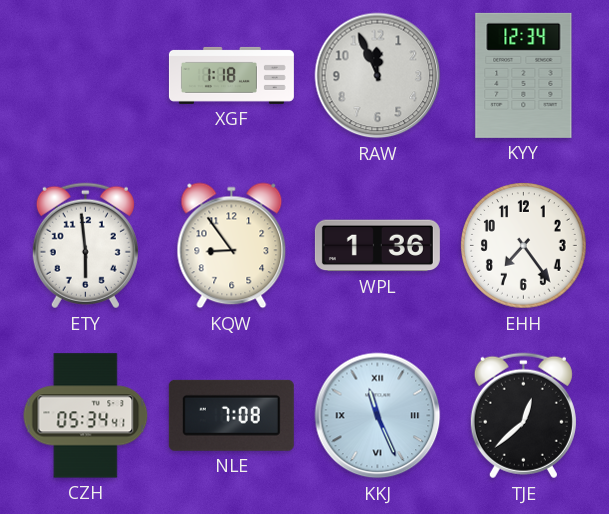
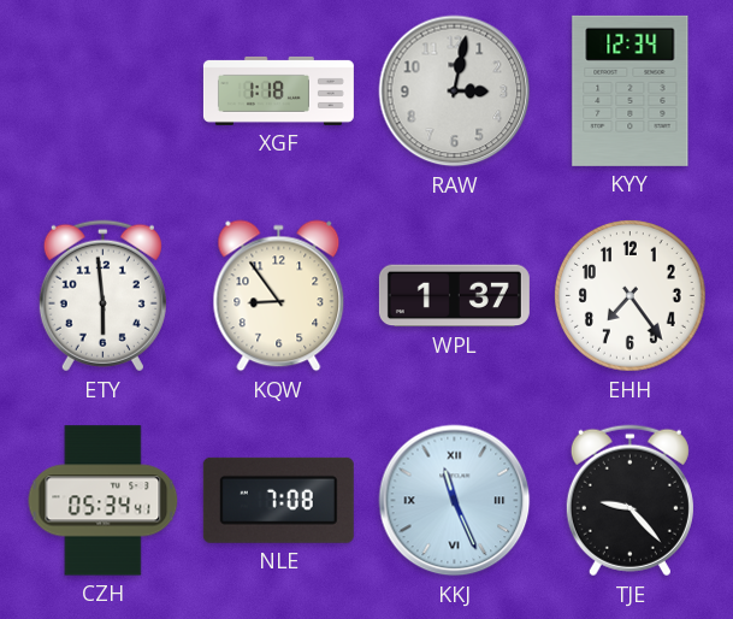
RAW: 11:56 -> 3:02 (455, 92)
WPL: 1:36 -> 1:37 (454, 296)
TJE: 12:38 -> 9:23 (629, 501)
